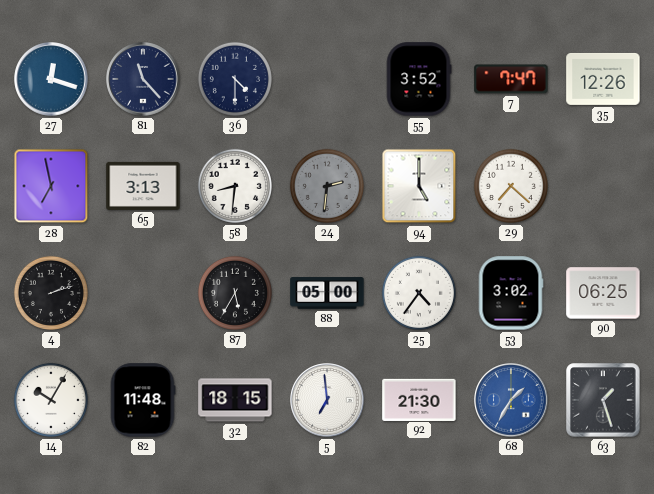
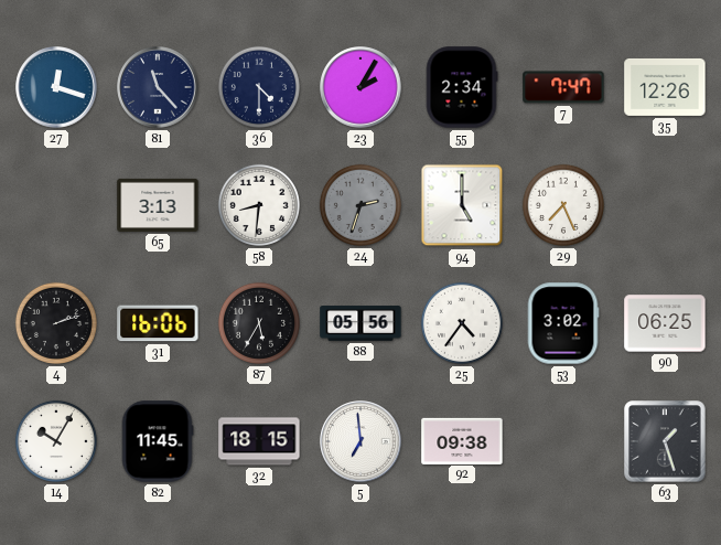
23: none -> 2:05 (360, 87)
55: 3:52 -> 2:34 (462, 87)
28: 6:58 -> none (51, 186)
24: 2:31 -> 2:33 (360, 205)
29: 7:22 -> 7:26 (563, 205)
31: none -> 16:06 (158, 323)
88: 05:00 -> 05:56 (360, 323)
82: 11:48 -> 11:45 (158, 441)
92: 21:30 -> 09:38 (462, 440)
68: 1:35 -> none (511, 400)
